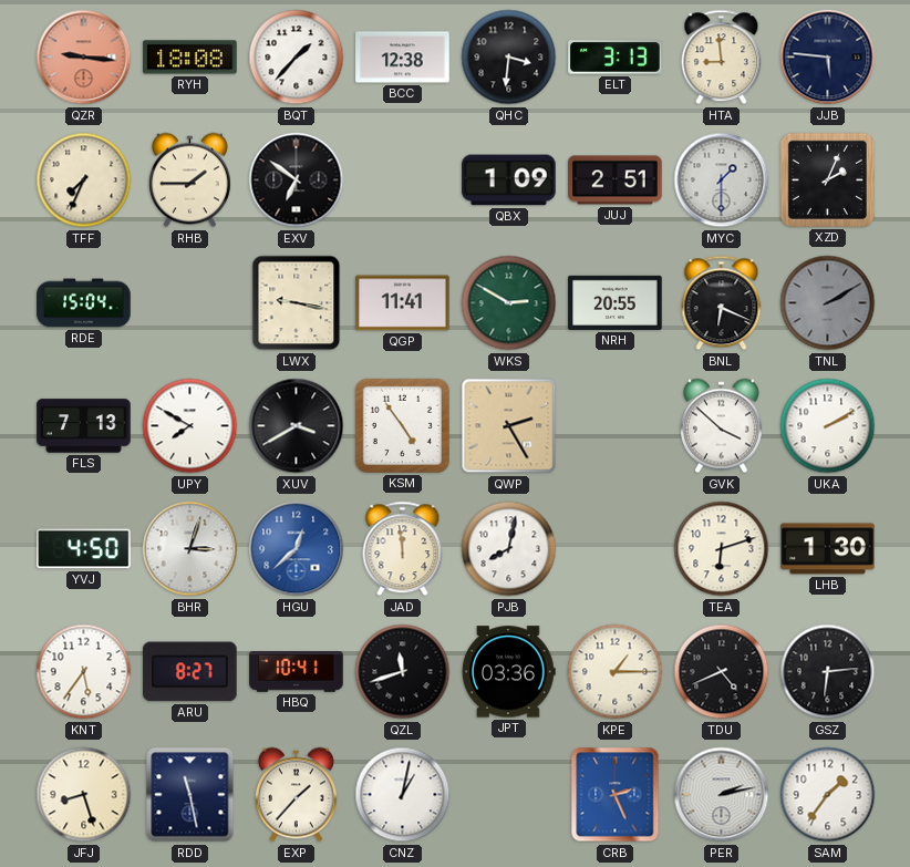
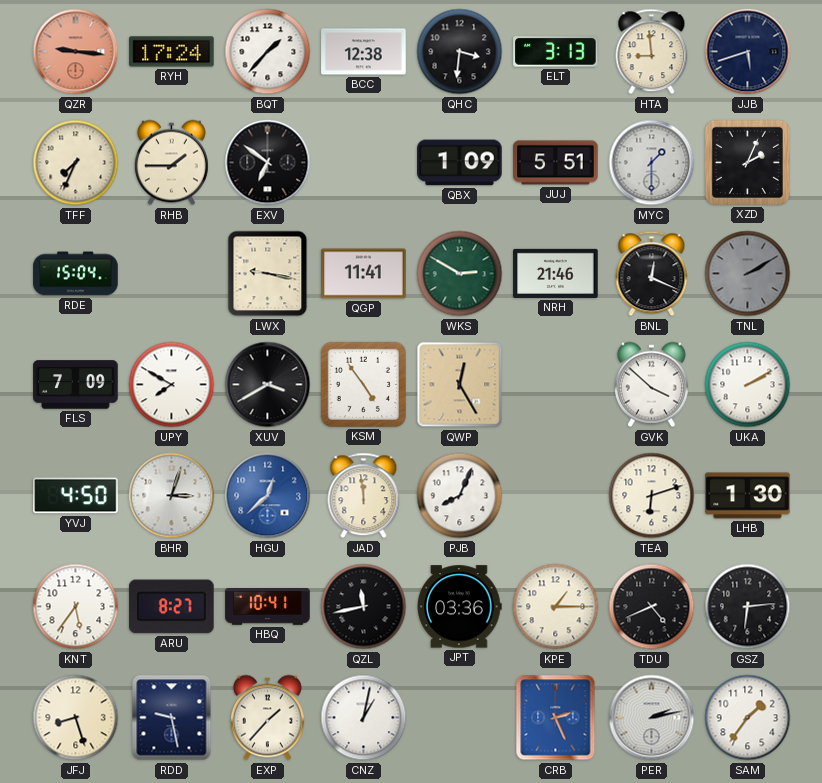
RYH: 18:08 -> 17:24 (172, 52)
JJB: 5:46 -> 5:42 (748, 52)
JUJ: 2:51 -> 5:51 (556, 163)
NRH: 20:55 -> 21:46 (556, 273)
BNL: 6:19 -> 12:19 (652, 274)
FLS: 7:13 -> 7:09 (76, 385)
QWP: 2:25 -> 12:25 (460, 385)
PJB: 8:02 -> 8:04 (460, 496)
QZL: 11:42 -> 11:43 (364, 607)
RDD: 11:28 -> 9:28 (172, 718)
